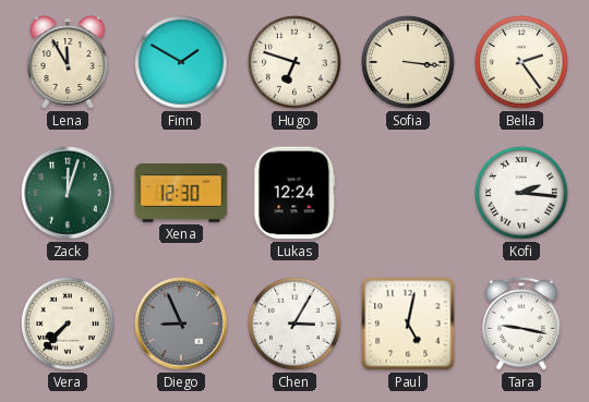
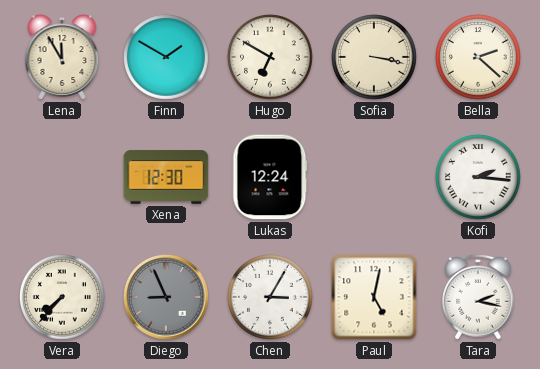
Hugo: 6:48 -> 6:50 (271, 58)
Sofia: 3:16 -> 3:17 (375, 58)
Bella: 2:24 -> 2:22 (479, 58)
Zack: 12:03 -> none (68, 193)
Tara: 9:17 -> 2:17 (479, 297)
